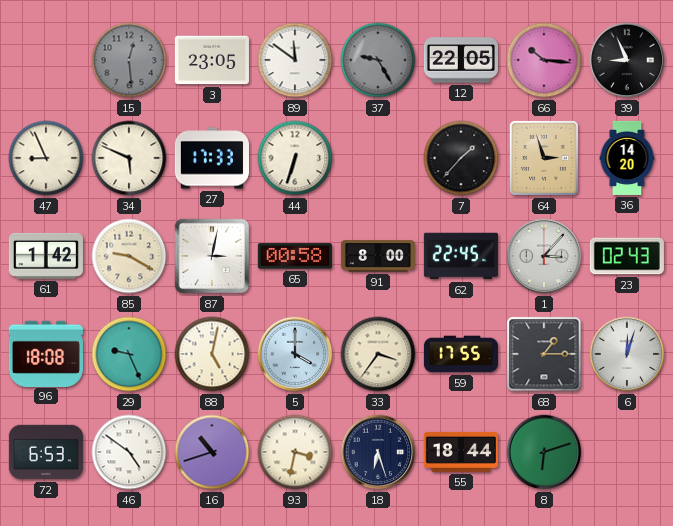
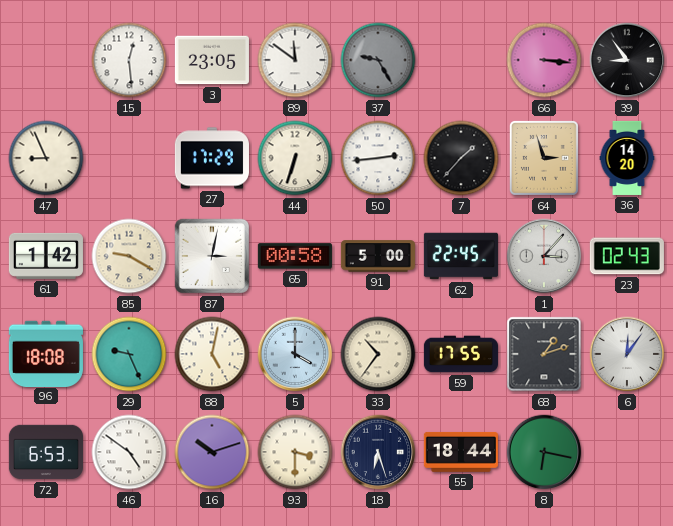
15 dial: grey -> white (129, 60)
12: 22:05 -> none (461, 60)
66: 10:16 -> 3:16 (544, 60)
39: 8:56 -> 8:54 (627, 60)
34: 5:49 -> none (129, 158)
27: 17:33 -> 17:29 (212, 158)
50: none -> 2:44 (378, 158)
91: 8:00 -> 5:00 (378, 256)
33: 3:36 -> 10:36 (378, 354)
68: 1:15 -> 1:12 (544, 354)
6: 12:03 -> 12:06 (627, 354)
16: 10:42 -> 10:12 (212, 452)
93: 3:32 -> 3:30 (295, 452)
8: 6:12 -> 6:17 (544, 452)
